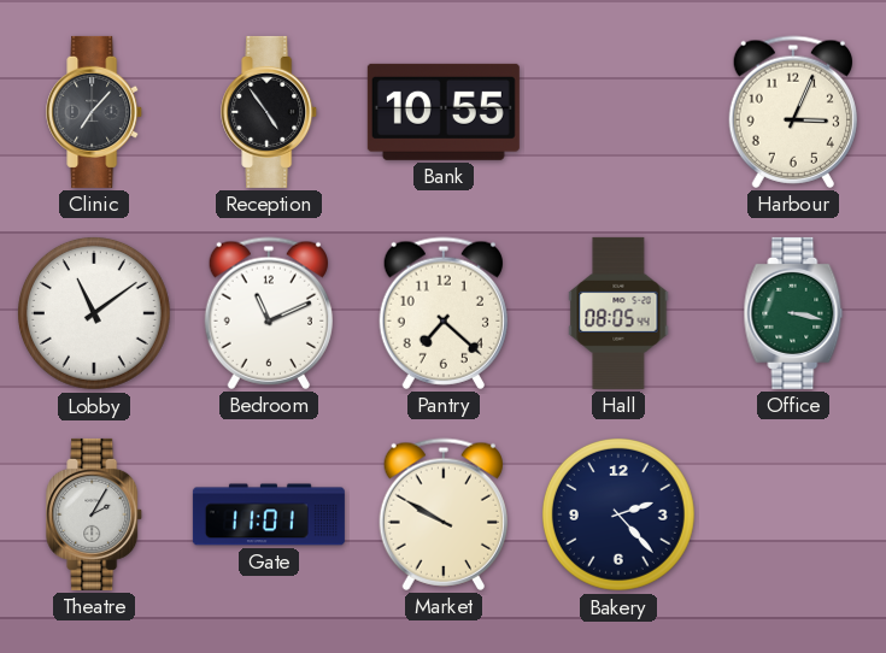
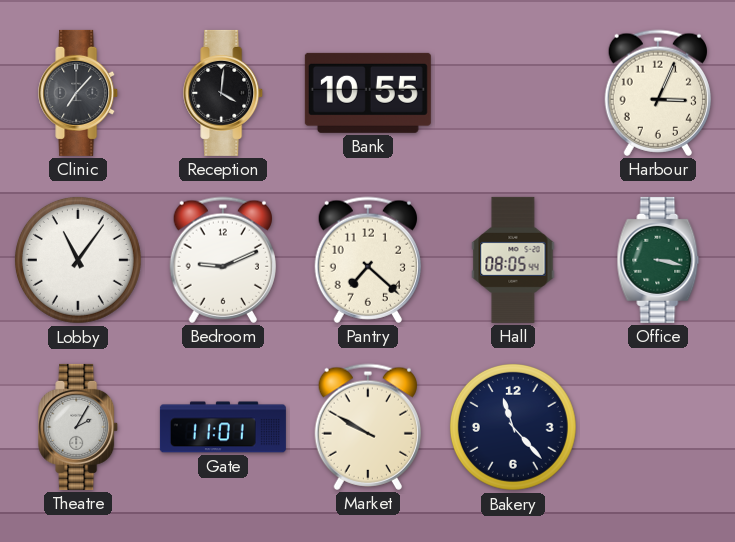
Reception: 4:54 -> 4:01 (224, 93)
Lobby: 11:09 -> 11:06 (78, 260)
Bedroom: 11:11 -> 9:11 (222, 260)
Bakery: 2:23 -> 11:23 (513, 427)
